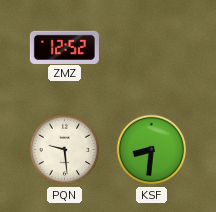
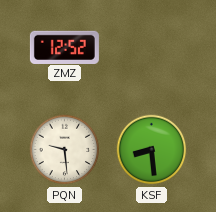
KSF: 8:31 -> 8:29 (152, 150)
